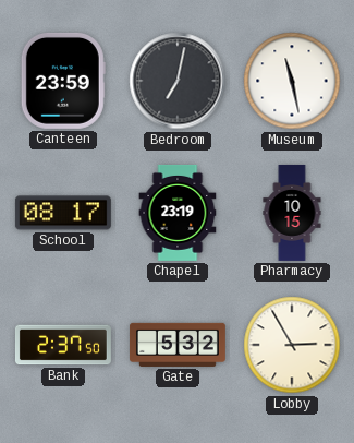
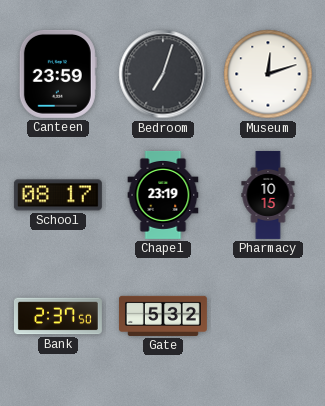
Bedroom: 7:02 -> 7:03 (163, 74)
Museum: 11:28 -> 12:12 (268, 74)
Lobby: 2:55 -> none (292, 345)
